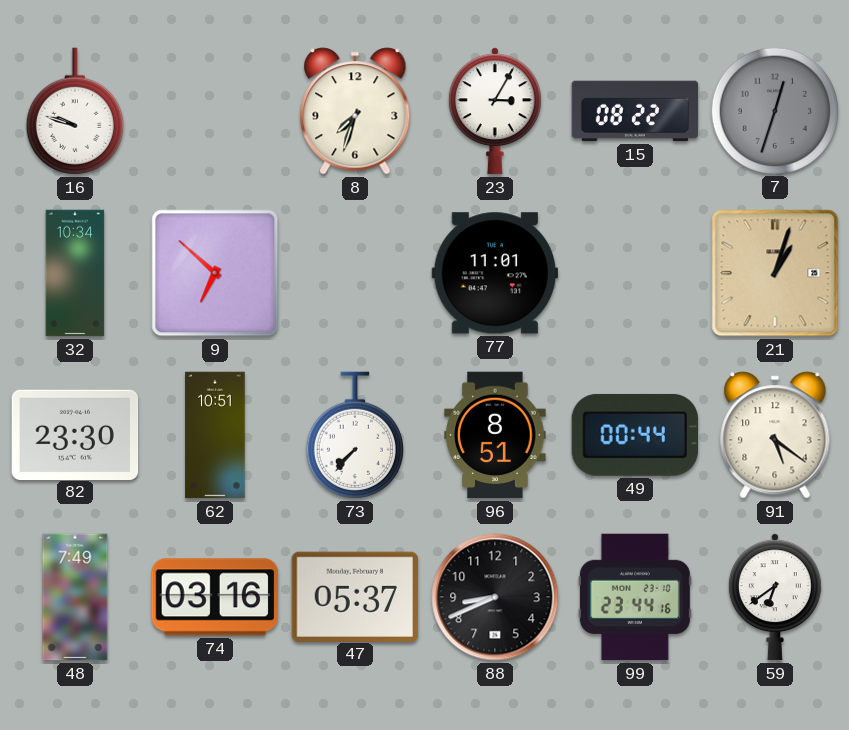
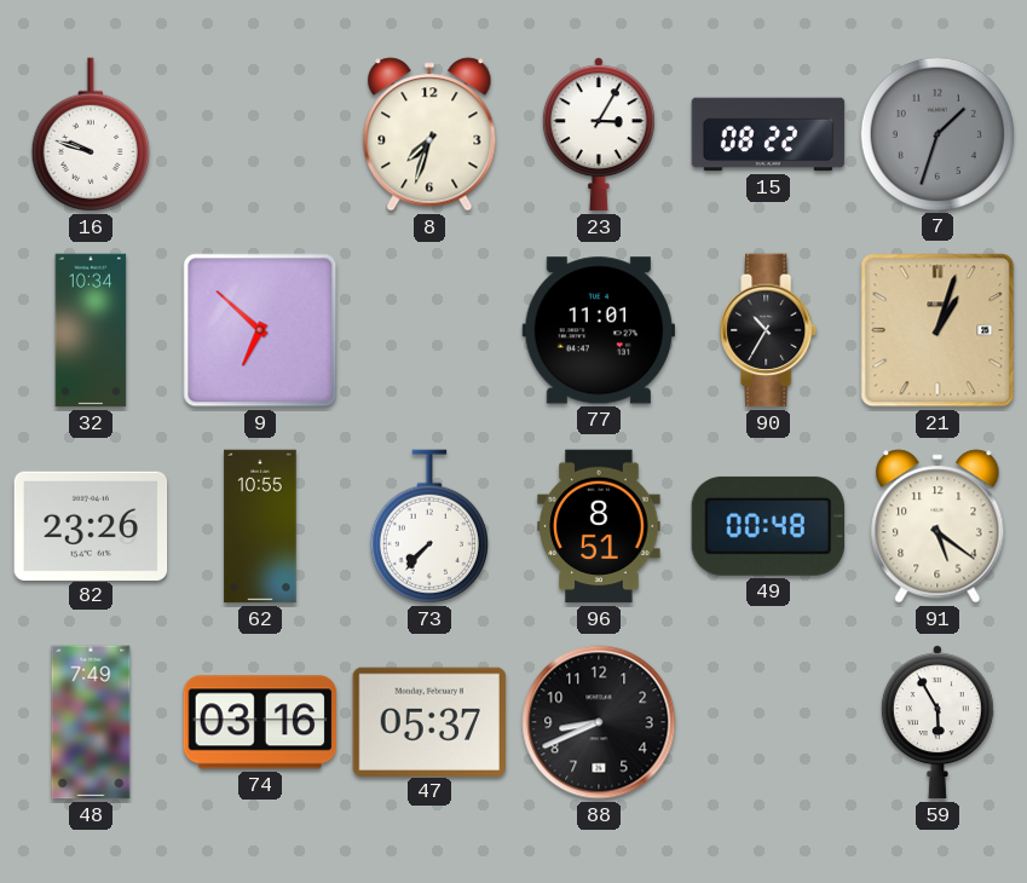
7: 12:33 -> 1:33 (936, 133)
90: none -> 10:35 (769, 330)
82: 23:30 -> 23:26 (91, 525)
62: 10:51 -> 10:55 (260, 526)
49: 00:44 -> 00:48 (768, 526)
99: 23:44 -> none (635, 597)
59: 6:39 -> 5:55 (937, 722)
